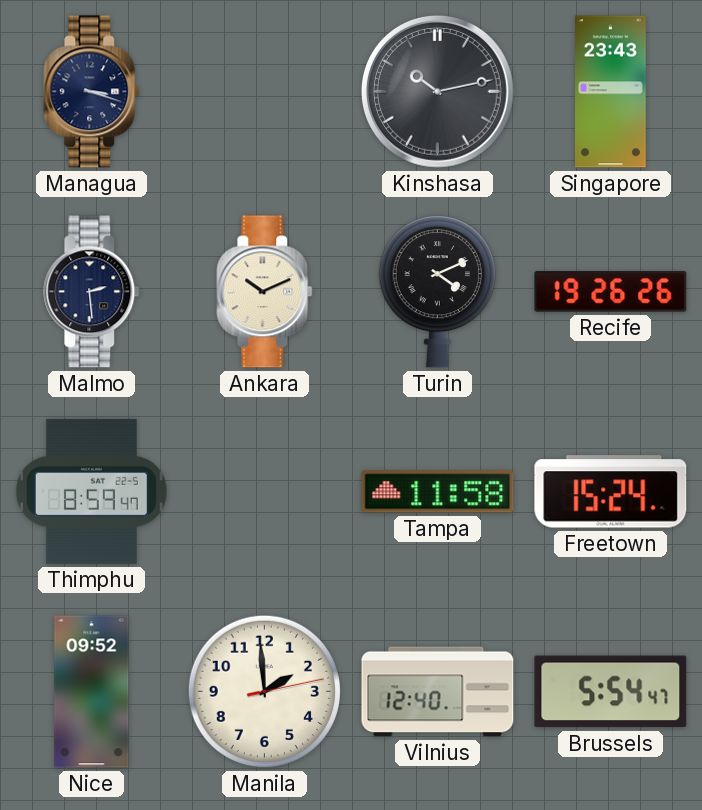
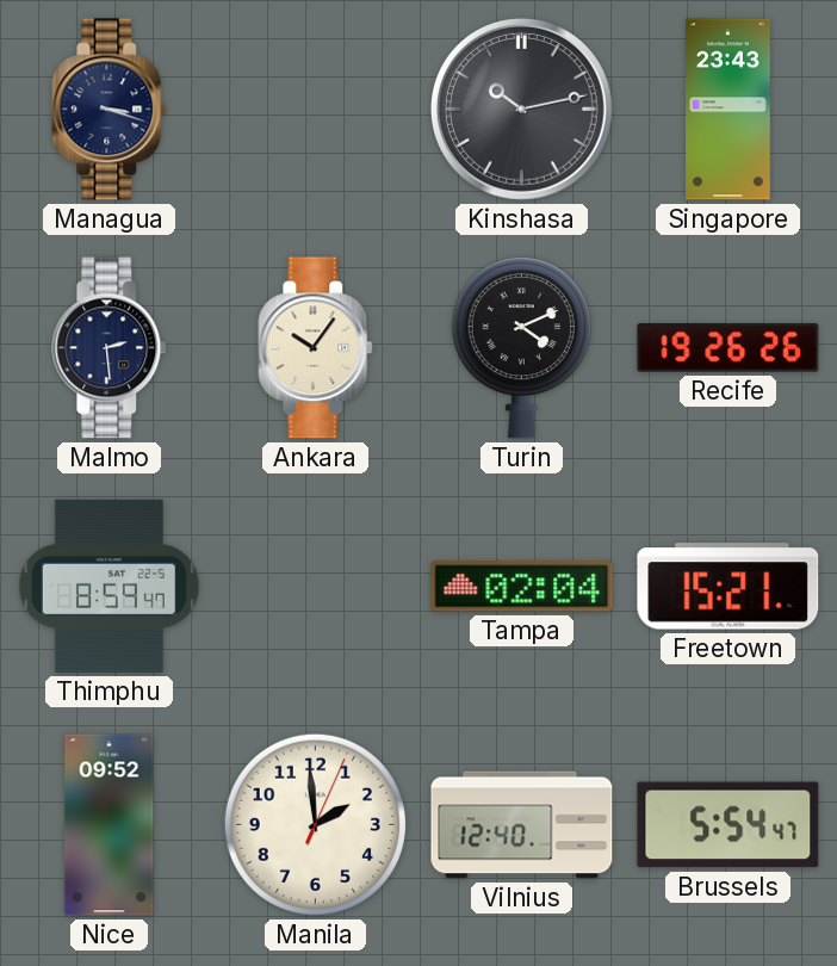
Ankara: 10:11 -> 10:06 (316, 348)
Tampa: 11:58 -> 02:04 (522, 587)
Freetown: 15:24 -> 15:21 (728, 587)
Manila: 1:59:13 -> 1:59:04 (315, 824)
